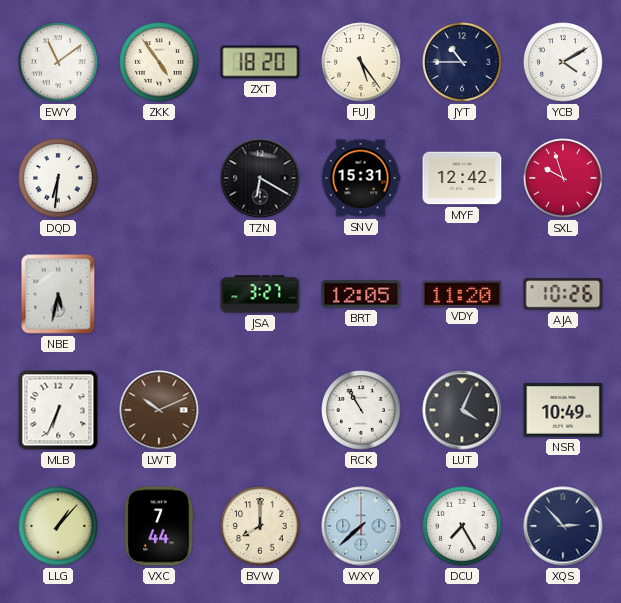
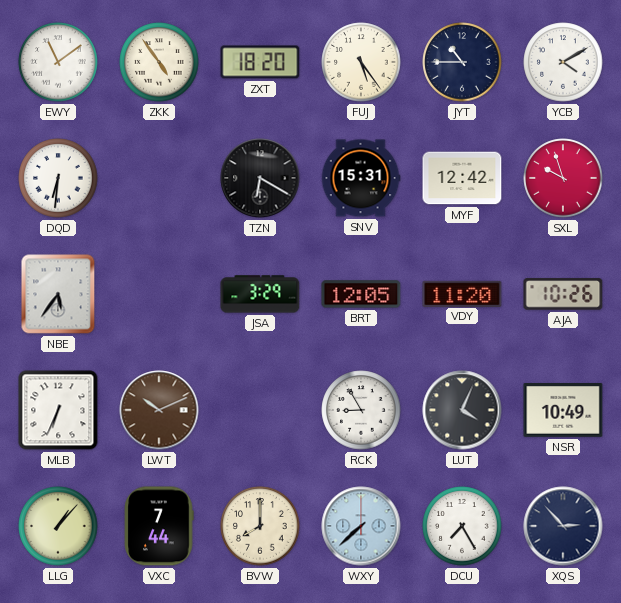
NBE: 5:32 -> 5:36 (58, 294)
JSA: 3:27 -> 3:29 (260, 294)
RCK: 10:55 -> 8:55 (361, 410)
